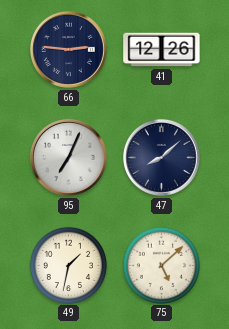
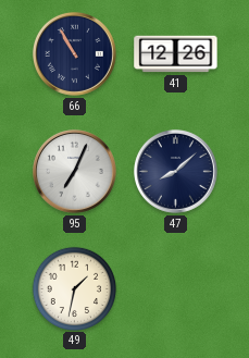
66: 2:46 -> 10:55 (74, 53)
75: 5:08 -> none (161, 265)
